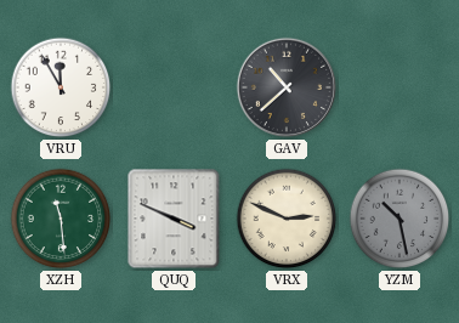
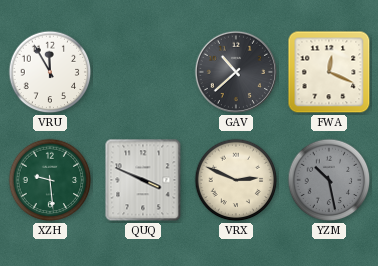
FWA: none -> 12:19 (329, 72)
XZH: 11:29 -> 9:29 (50, 180)
